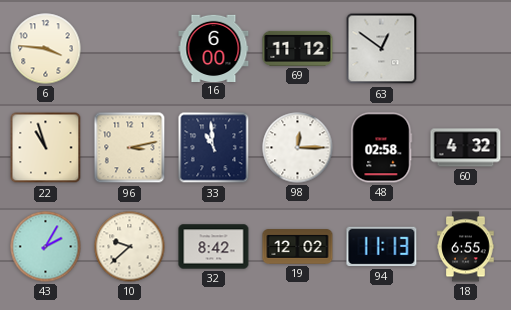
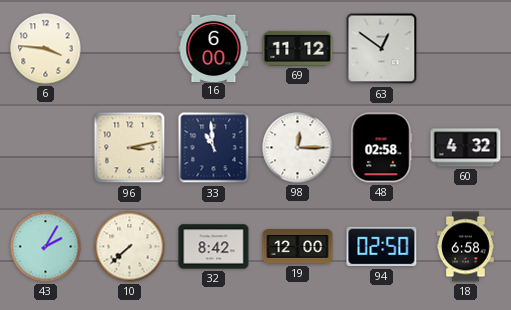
22: 10:57 -> none (46, 148)
10: 9:38 -> 7:38 (130, 247)
19: 12:02 -> 12:00 (298, 247)
94: 11:13 -> 02:50 (382, 247)
18: 6:55 -> 6:58 (466, 247)
